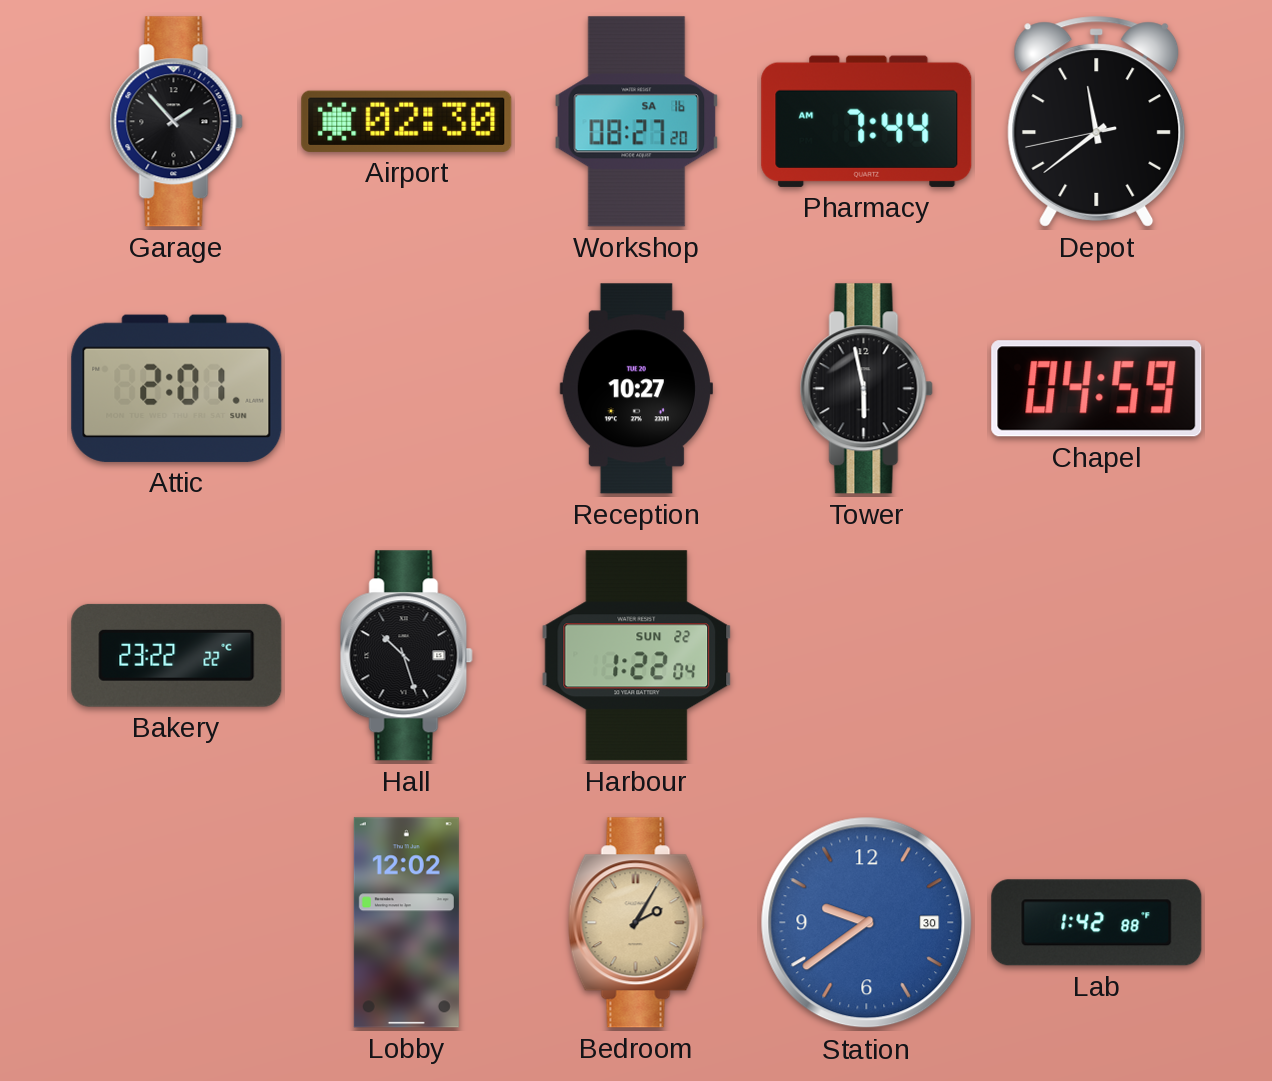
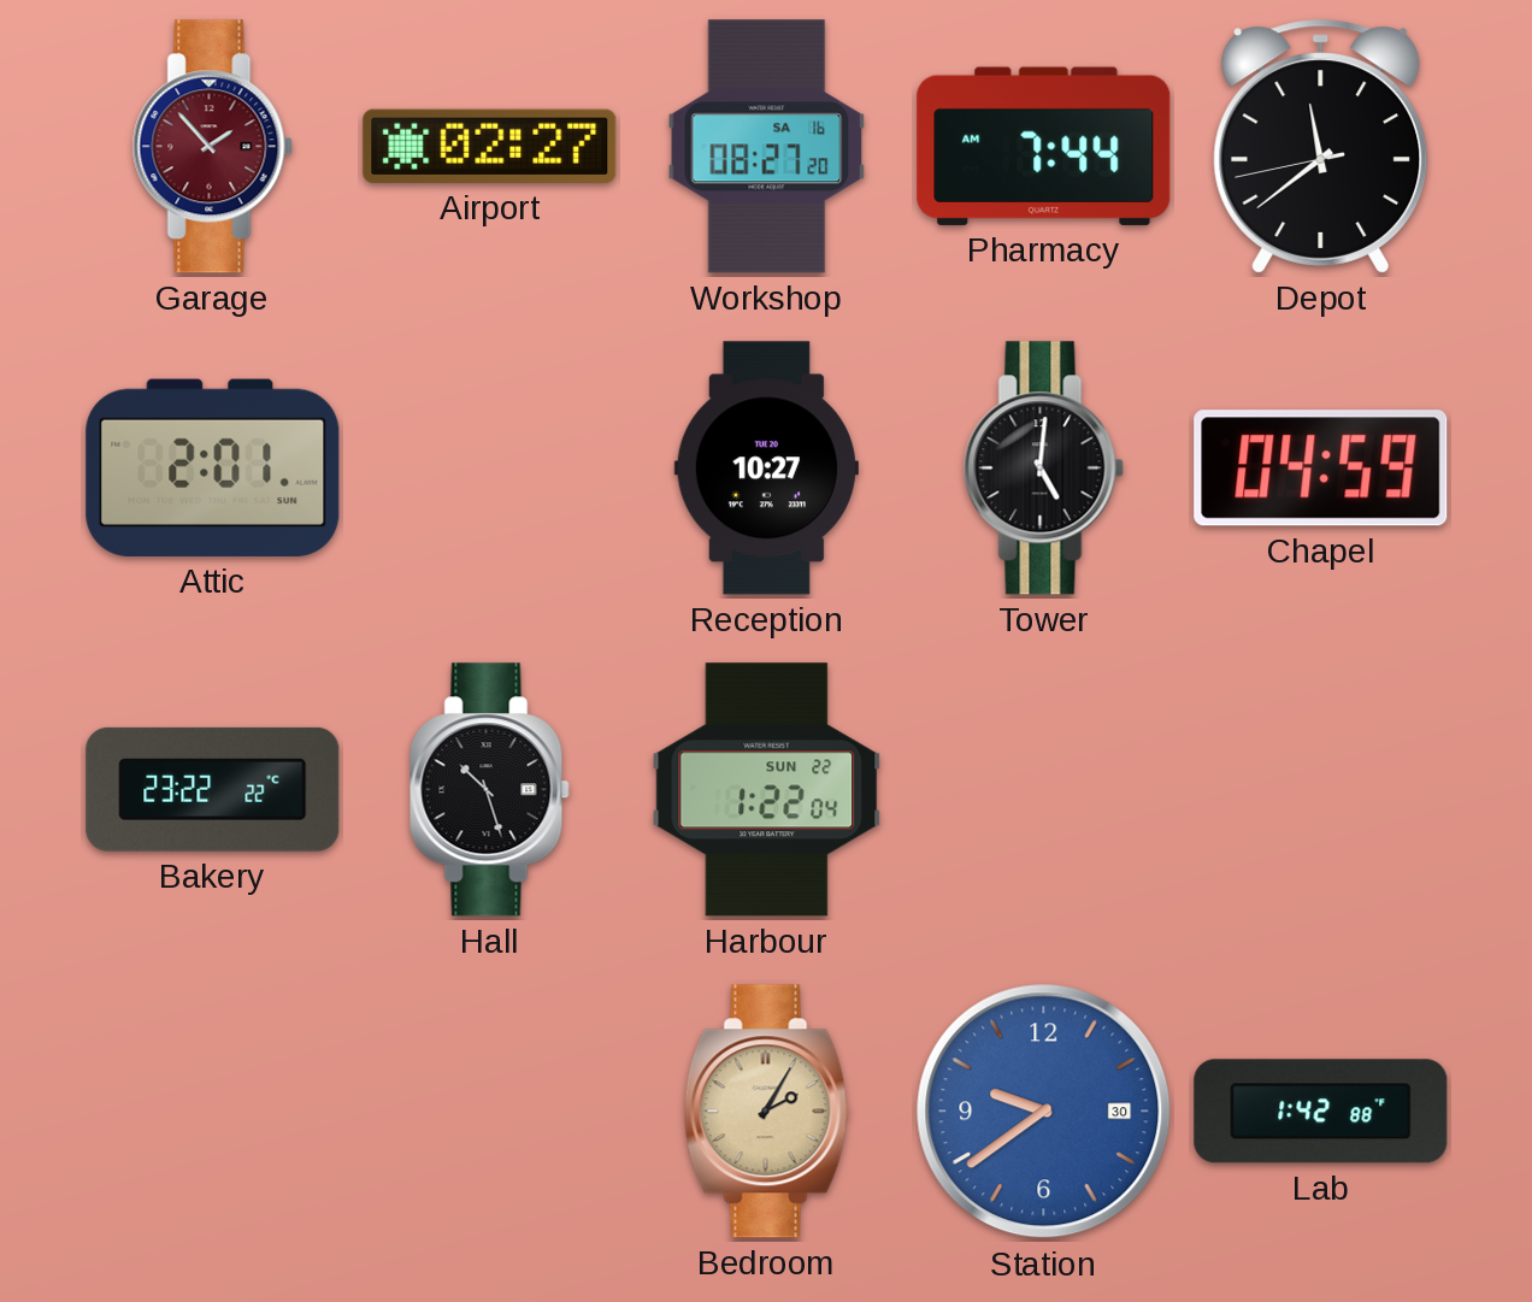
Garage dial: black -> burgundy (212, 147)
Airport: 02:30 -> 02:27 (490, 146)
Tower: 5:58 -> 5:01 (1043, 469)
Lobby: 12:02 -> none (406, 923)
